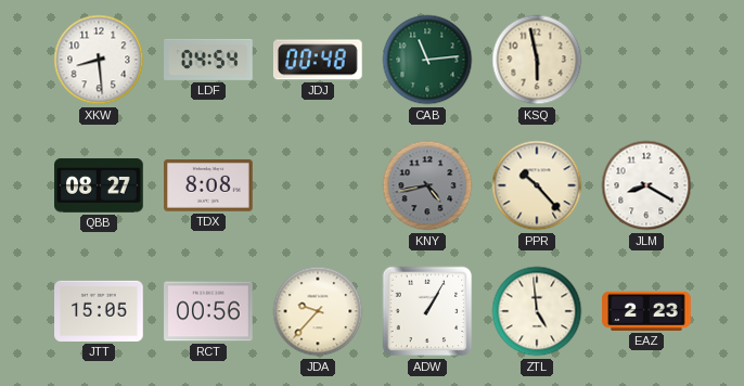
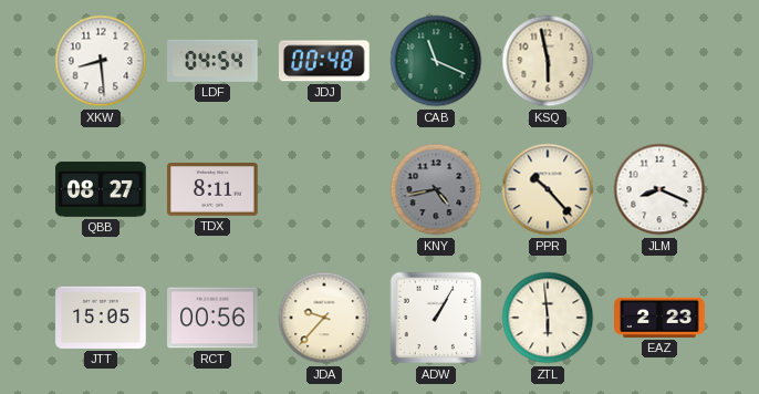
CAB: 11:14 -> 11:19 (436, 61)
TDX: 8:08 -> 8:11 (212, 190)
JLM: 8:20 -> 8:19 (659, 189)
ZTL: 4:59 -> 5:59 (548, 318)
